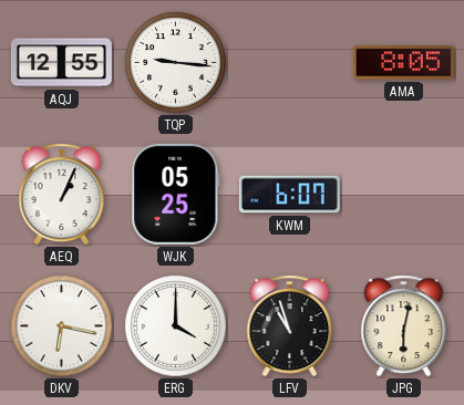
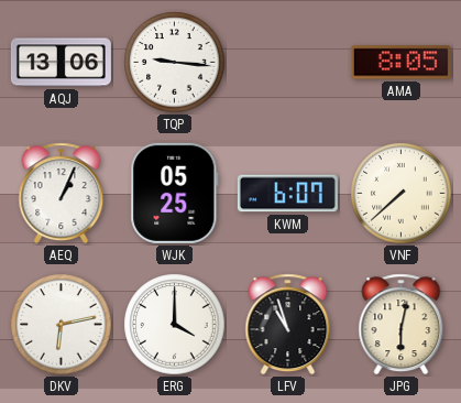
AQJ: 12:55 -> 13:06 (61, 63)
VNF: none -> 7:38 (402, 194)
DKV: 6:17 -> 6:13 (62, 325)
